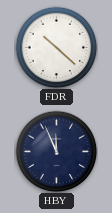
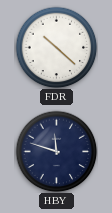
HBY: 11:56 -> 11:48 (56, 151)
